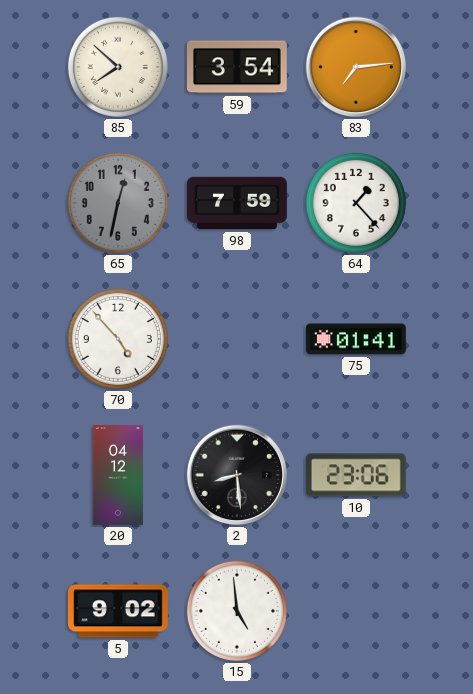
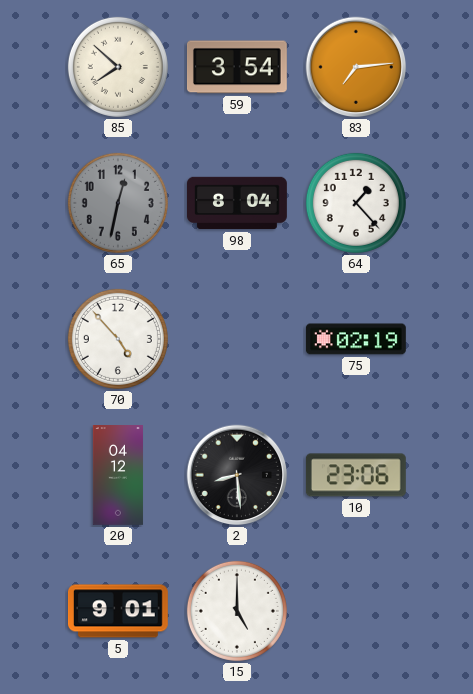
98: 7:59 -> 8:04 (238, 203)
75: 01:41 -> 02:19 (356, 339)
5: 9:02 -> 9:01 (119, 611)
15: 4:59 -> 5:00 (237, 611)
